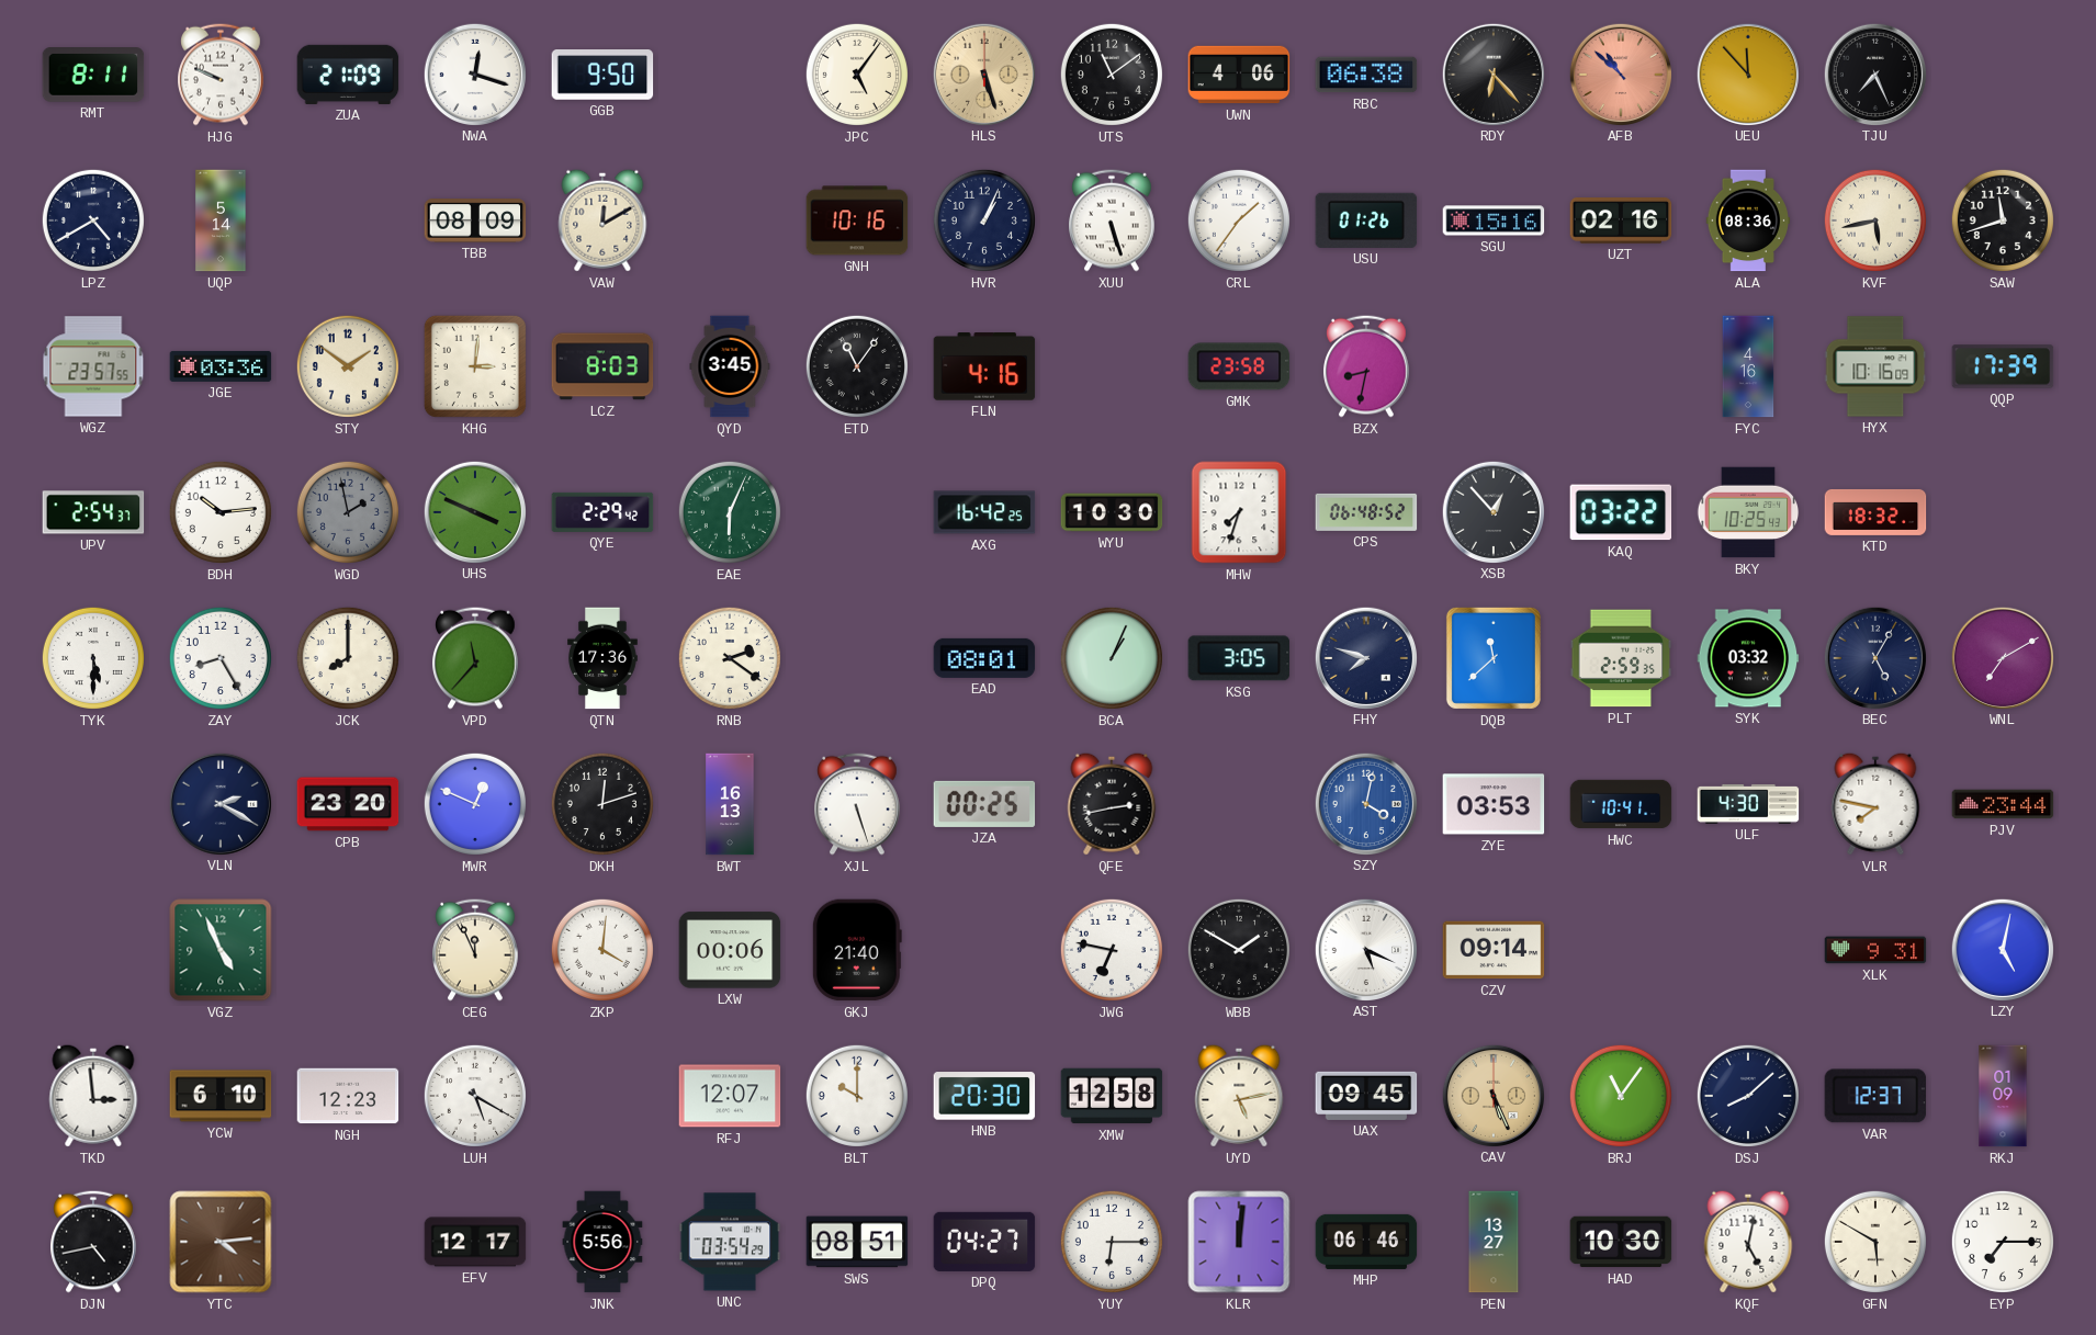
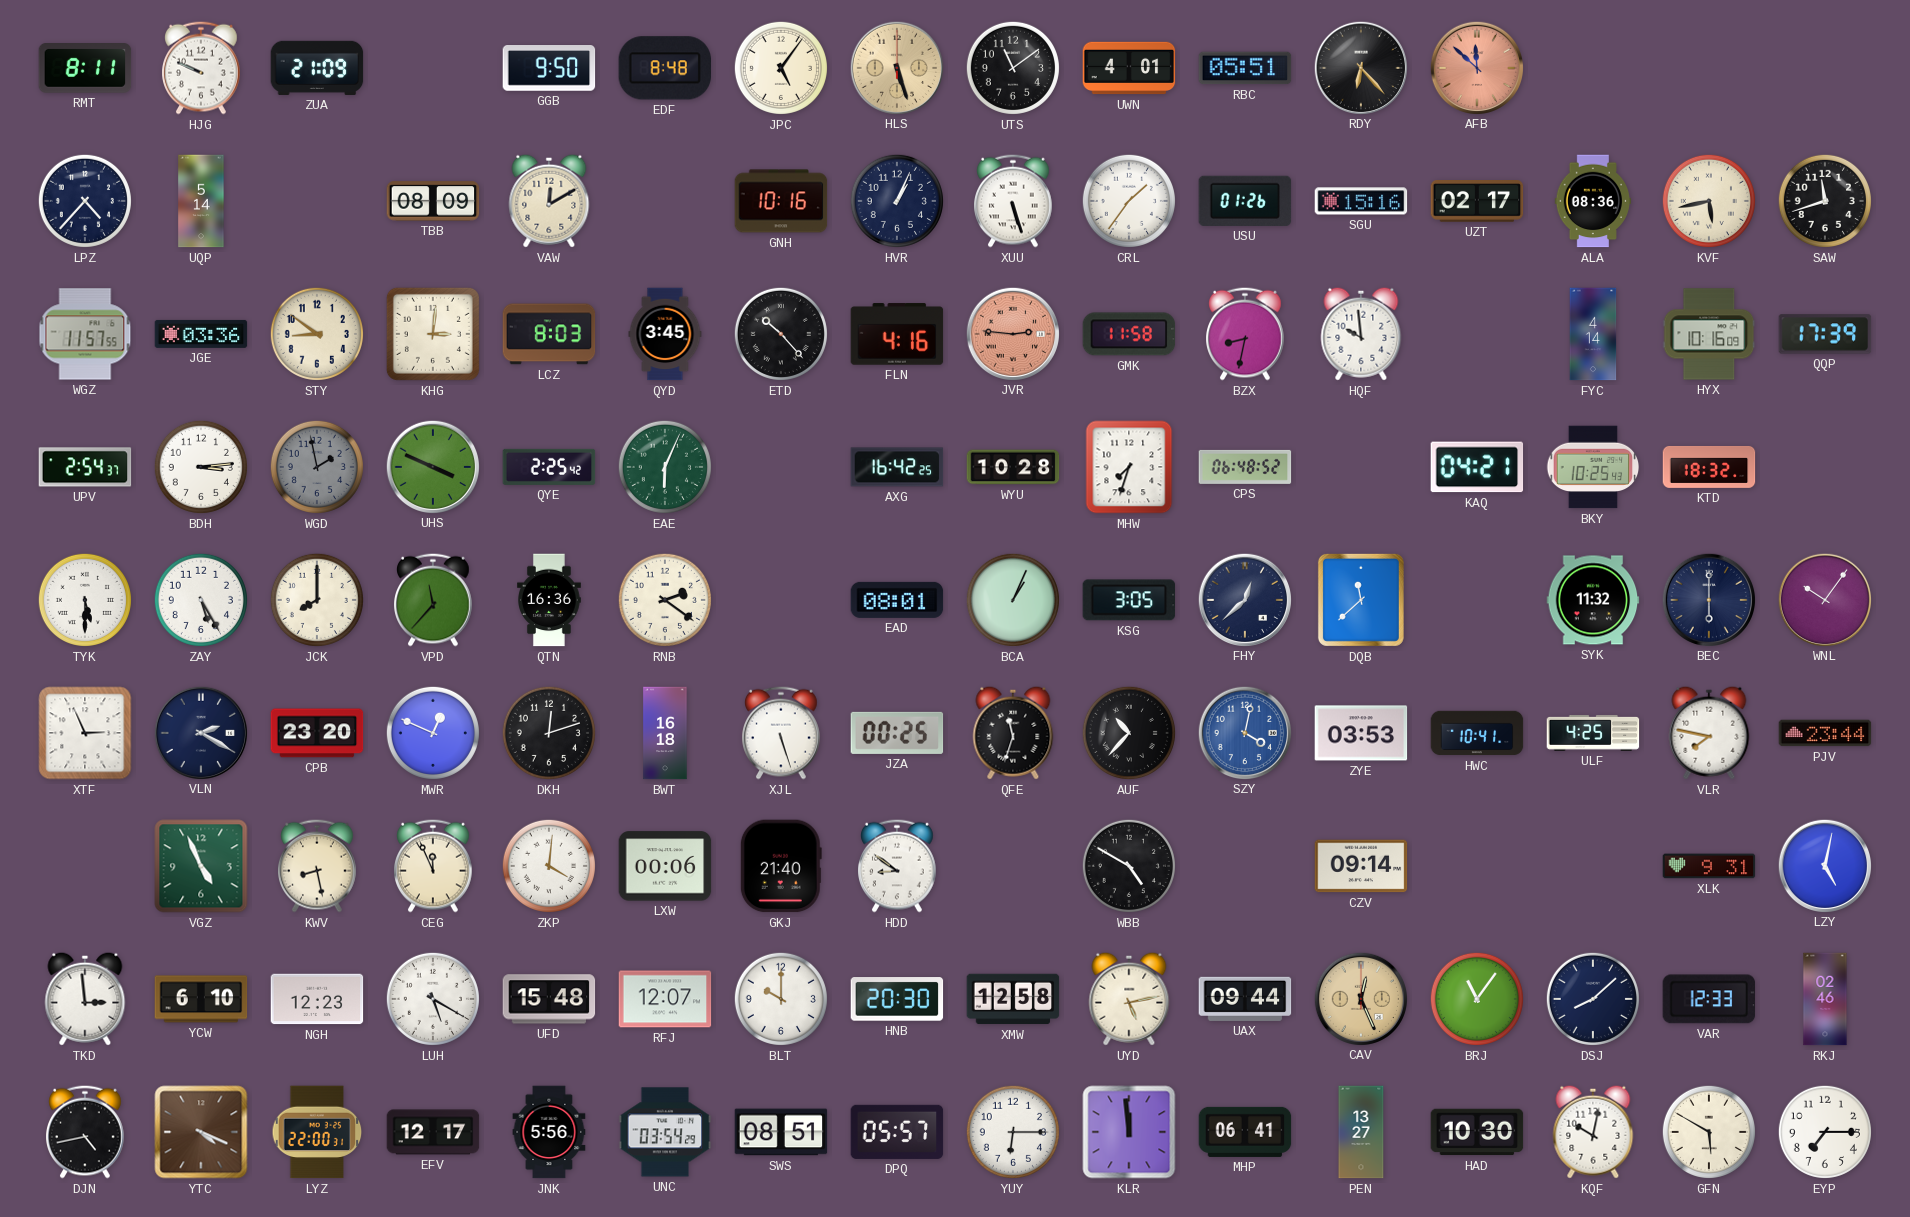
NWA: 12:18 -> none (474, 73)
EDF: none -> 8:48 (665, 68)
UWN: 4:06 -> 4:01 (1129, 68)
RBC: 06:38 -> 05:51 (1245, 68)
AFB: 10:52 -> 11:52 (1476, 67)
UEU: 11:53 -> none (1747, 73)
TJU: 7:26 -> none (1874, 73)
LPZ: 4:40 -> 4:37 (85, 201)
UZT: 02:16 -> 02:17 (1477, 202)
WGZ: 23:57 -> 11:57 (85, 334)
STY: 1:51 -> 8:51 (317, 334)
ETD: 11:06 -> 10:23 (781, 334)
JVR: none -> 2:46 (1012, 333)
GMK: 23:58 -> 11:58 (1129, 334)
HQF: none -> 9:59 (1361, 334)
FYC: 4:16 -> 4:14 (1593, 334)
BDH: 10:14 -> 3:14 (201, 467)
QYE: 2:29 -> 2:25 (549, 467)
WYU: 10:30 -> 10:28 (1013, 467)
XSB: 12:53 -> none (1492, 511)
KAQ: 03:22 -> 04:21 (1477, 467)
ZAY: 8:25 -> 5:25 (201, 600)
QTN: 17:36 -> 16:36 (550, 600)
FHY: 7:48 -> 12:38 (1244, 599)
PLT: 2:59 -> none (1621, 658)
SYK: 03:32 -> 11:32 (1593, 600)
BEC: 5:05 -> 6:00 (1708, 599)
WNL: 7:10 -> 10:06 (1824, 599)
XTF: none -> 2:56 (85, 733)
BWT: 16:13 -> 16:18 (665, 733)
QFE: 2:43 -> 11:33 (1013, 733)
AUF: none -> 10:37 (1129, 733)
ULF: 4:30 -> 4:25 (1593, 733)
KWV: none -> 8:28 (318, 866)
HDD: none -> 8:51 (898, 866)
JWG: 6:47 -> none (1112, 950)
WBB: 1:50 -> 4:50 (1129, 866)
AST: 5:19 -> none (1365, 949)
UFD: none -> 15:48 (549, 999)
UAX: 09:45 -> 09:44 (1245, 999)
CAV: 5:26 -> 12:26 (1360, 998)
VAR: 12:37 -> 12:33 (1709, 999)
RKJ: 01:09 -> 02:46 (1825, 999)
YTC: 4:14 -> 4:19 (201, 1132)
LYZ: none -> 22:00 (317, 1132)
DPQ: 04:27 -> 05:57 (897, 1132)
KLR: 12:01 -> 11:59 (1129, 1132)
MHP: 06:46 -> 06:41 (1245, 1132)
KQF: 5:02 -> 10:02 (1593, 1132)
